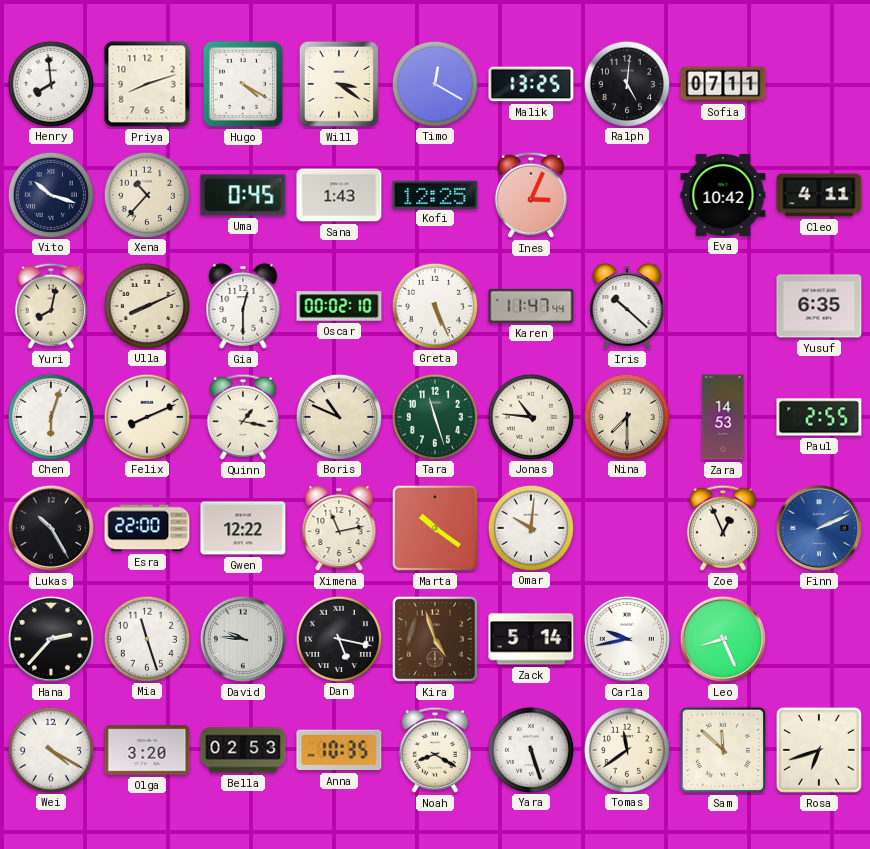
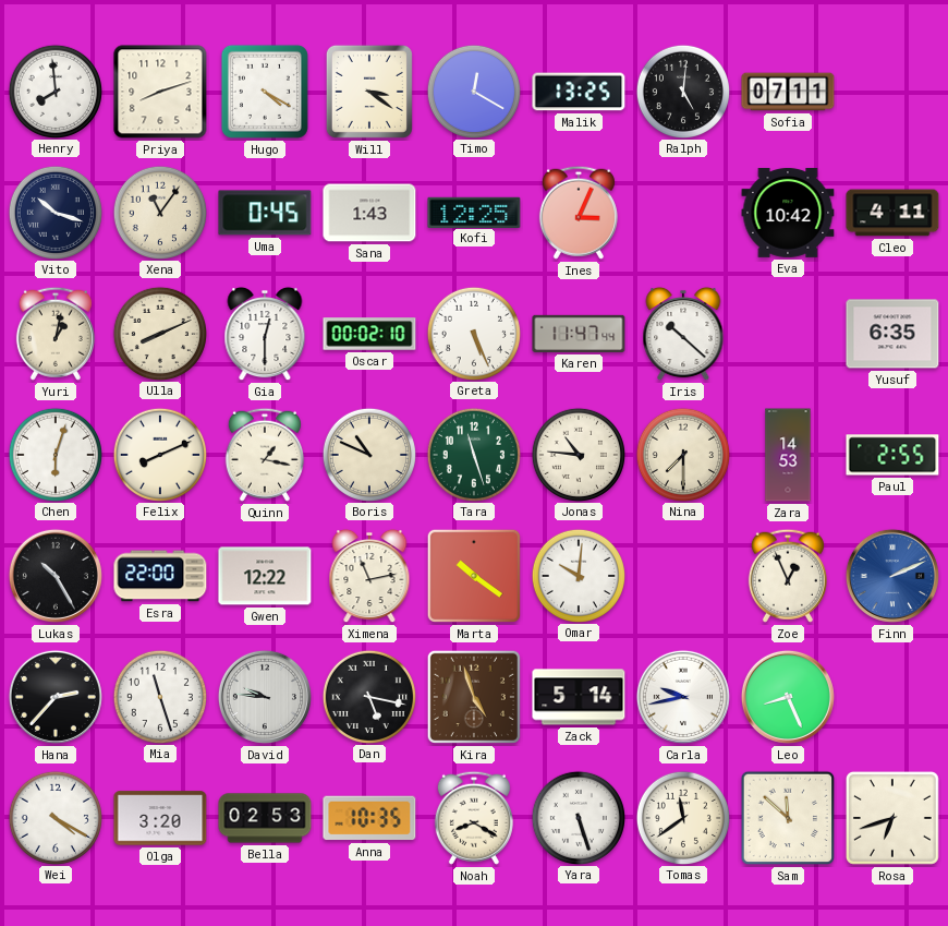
Xena: 10:37 -> 11:06 (159, 212)
Yuri: 8:02 -> 1:02 (56, 334)
